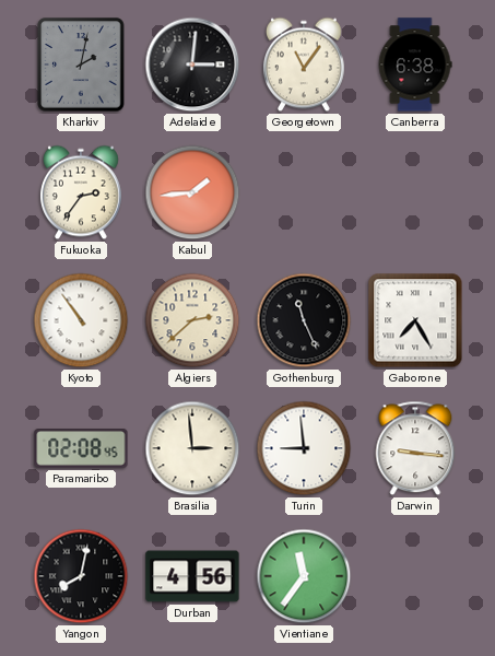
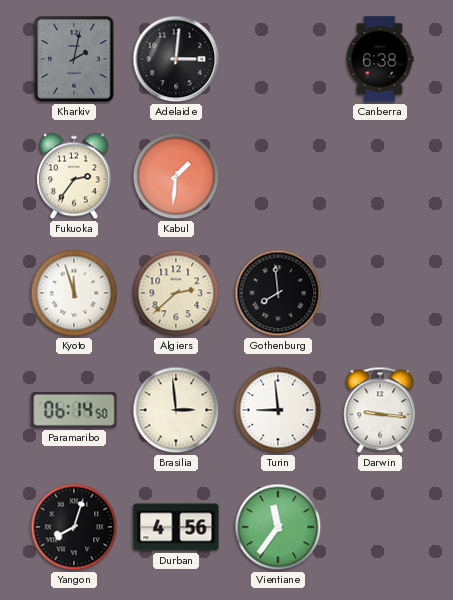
Georgetown: 11:06 -> none (304, 65)
Kabul: 1:44 -> 1:31 (176, 176)
Kyoto: 10:54 -> 11:57 (74, 293)
Gothenburg: 11:26 -> 7:59 (278, 293)
Gaborone: 7:25 -> none (415, 320)
Paramaribo: 02:08 -> 06:14 (74, 410)
Yangon: 8:02 -> 8:03 (74, 527)
